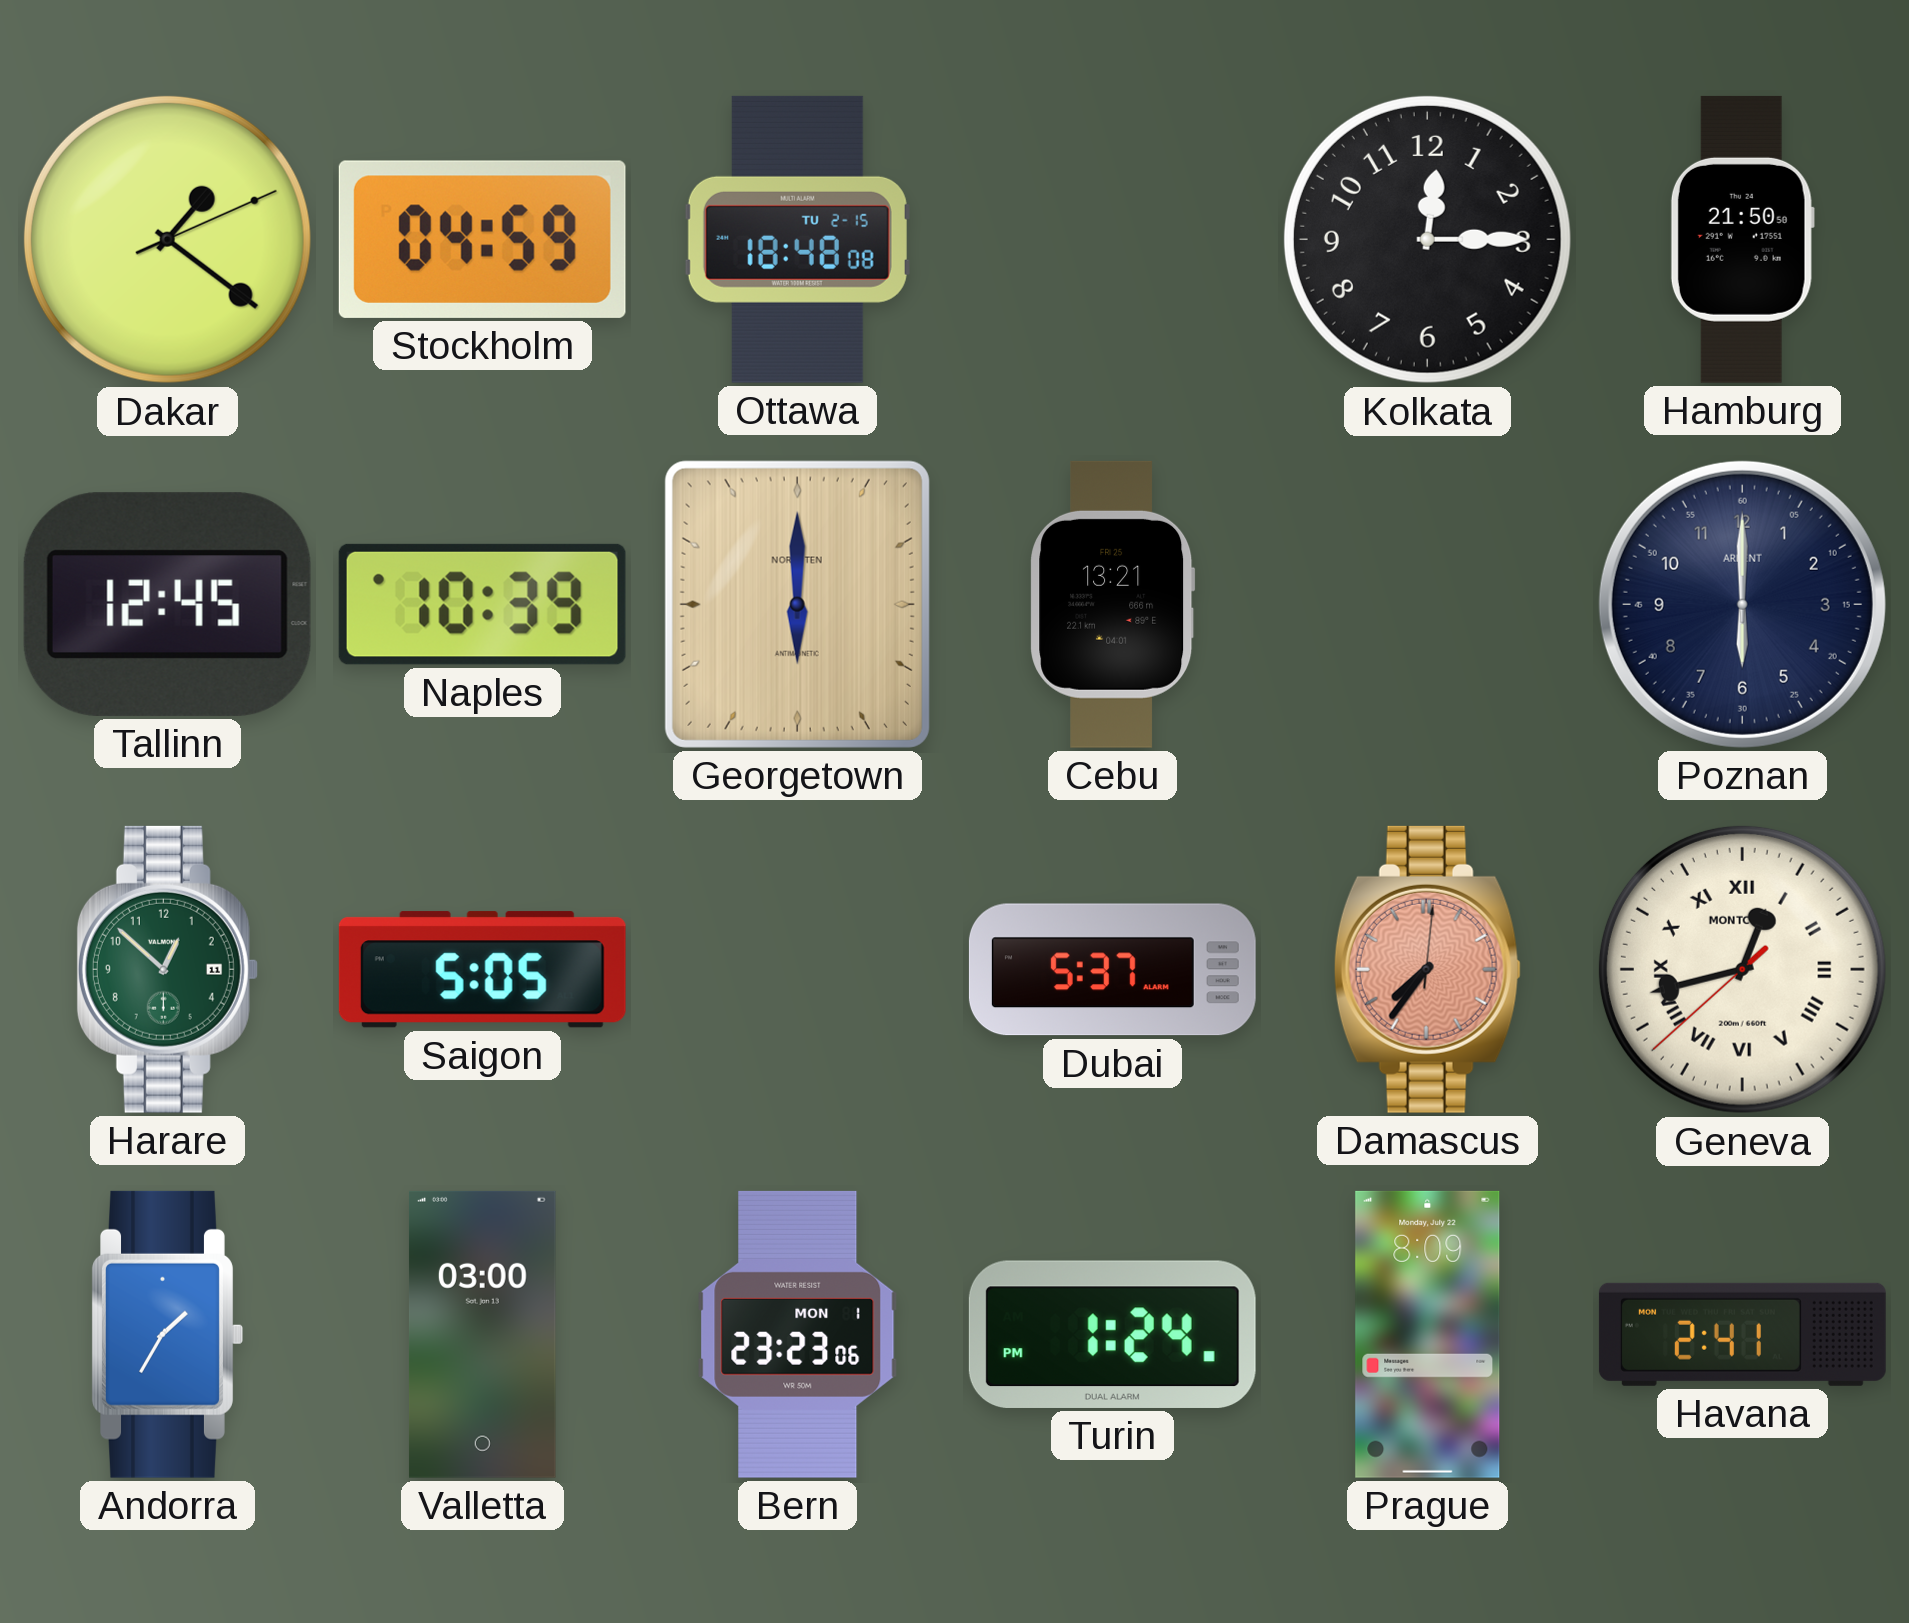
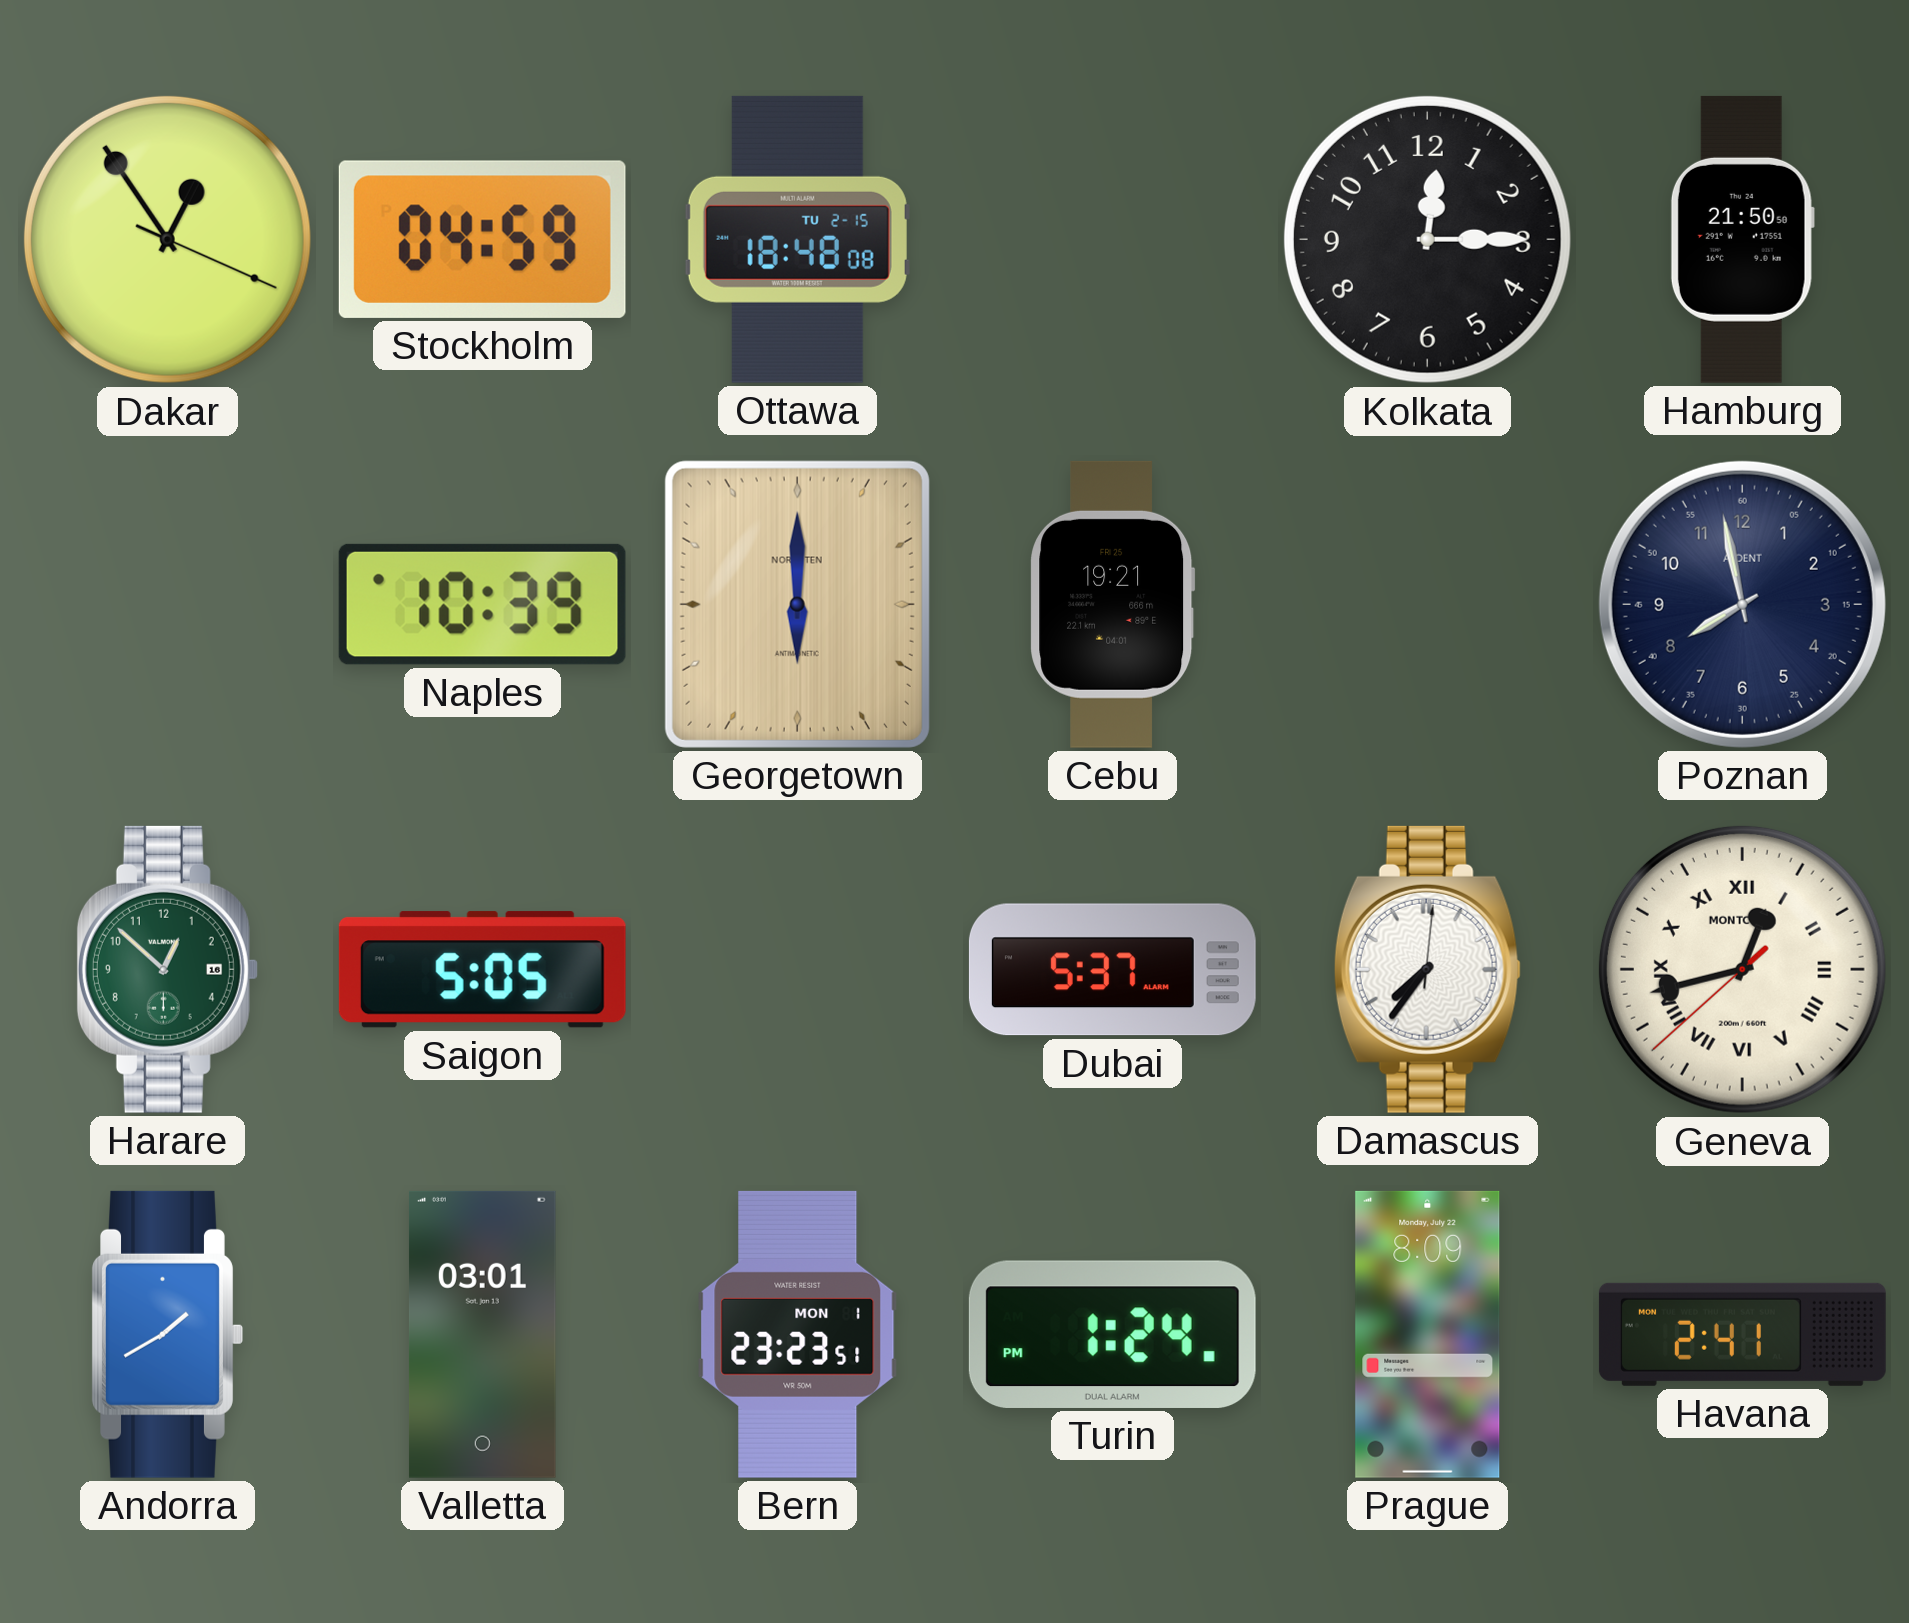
Dakar: 1:21 -> 12:54 (167, 239)
Tallinn: 12:45 -> none (167, 604)
Cebu: 13:21 -> 19:21 (1113, 604)
Poznan: 6:00 -> 7:58 (1742, 604)
Harare date: 11 -> 16 (167, 969)
Damascus dial: salmon -> white (1427, 969)
Andorra: 1:35 -> 1:40 (167, 1334)
Valletta: 03:00 -> 03:01 (482, 1334)
Bern: 23:23:06 -> 23:23:51 (798, 1334)
